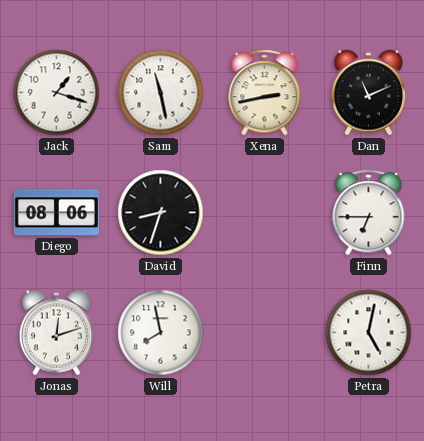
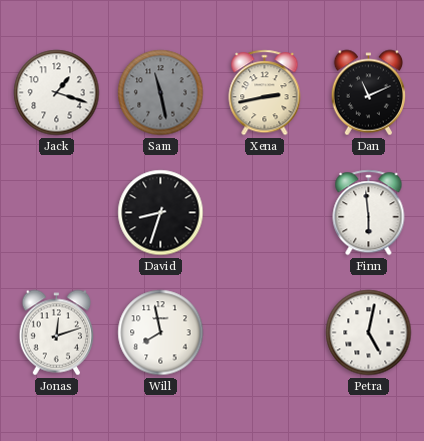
Sam dial: white -> grey (161, 93)
Diego: 08:06 -> none (56, 213)
Finn: 6:45 -> 5:59 (369, 213)
